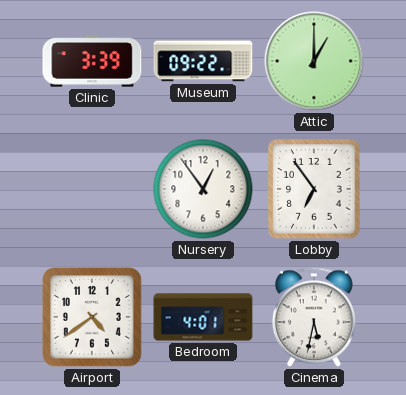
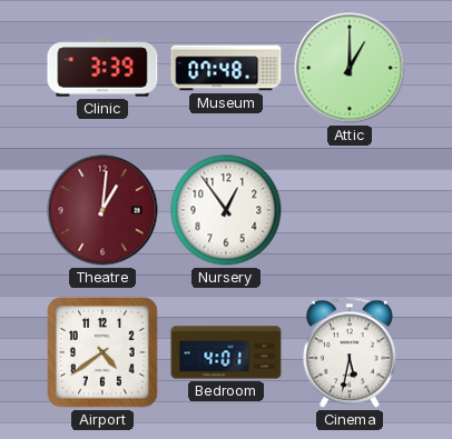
Museum: 09:22 -> 07:48 (226, 68)
Theatre: none -> 1:01 (102, 210)
Lobby: 6:54 -> none (314, 189)
